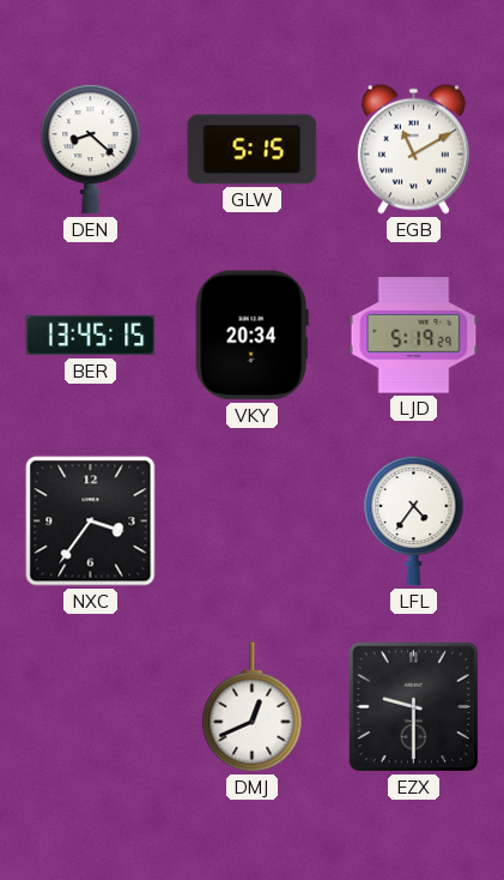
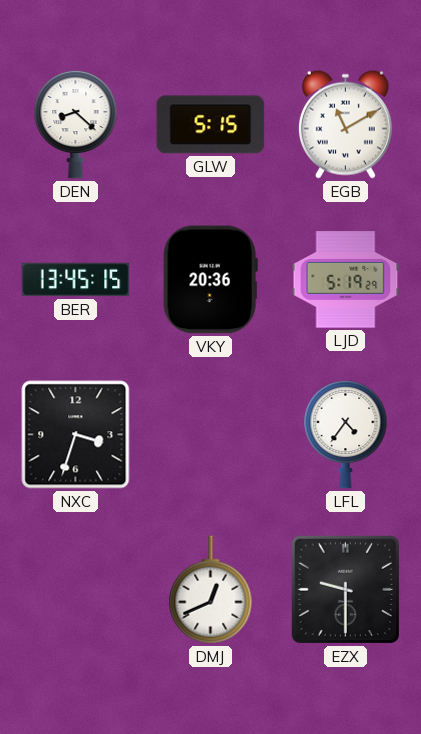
VKY: 20:34 -> 20:36 (210, 280)
NXC: 3:36 -> 3:33 (76, 435)
